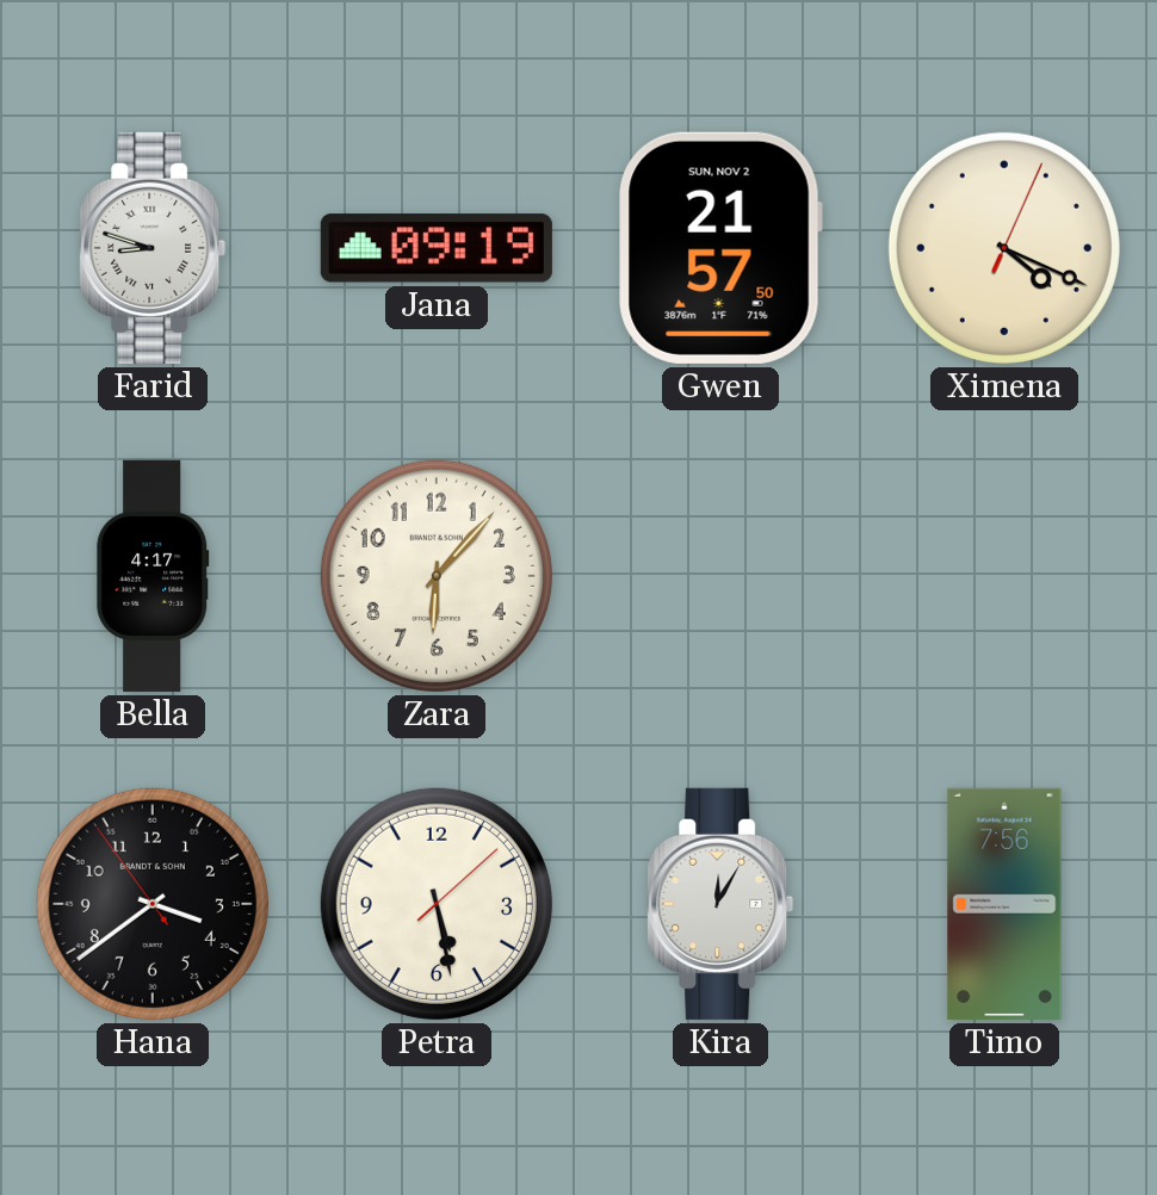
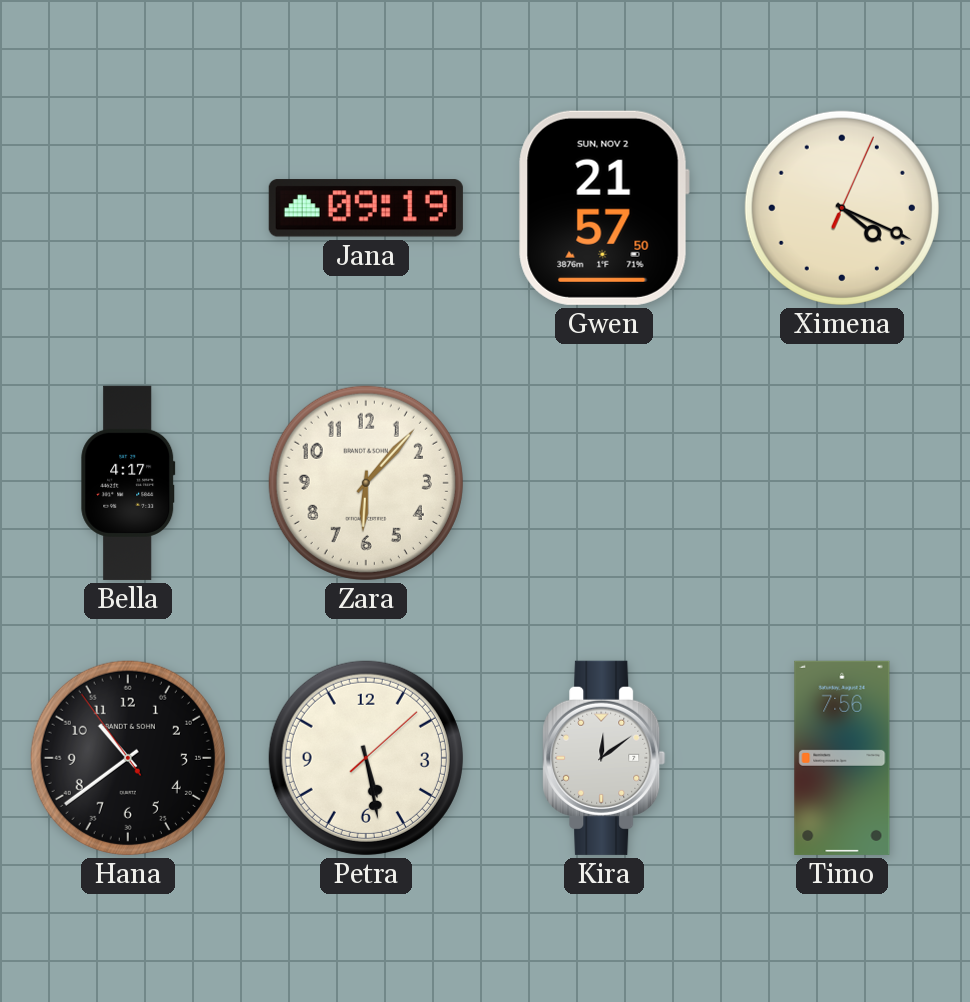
Farid: 8:48 -> none (153, 248)
Hana: 3:38 -> 10:38 (128, 758)
Kira: 12:05 -> 12:09 (604, 758)
